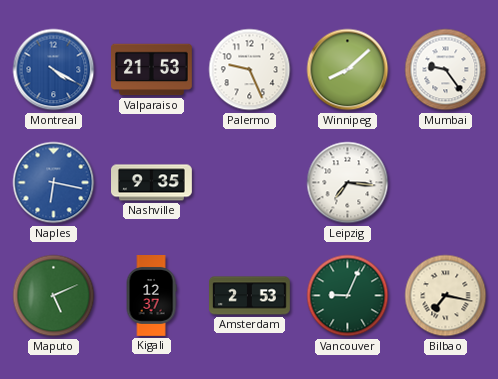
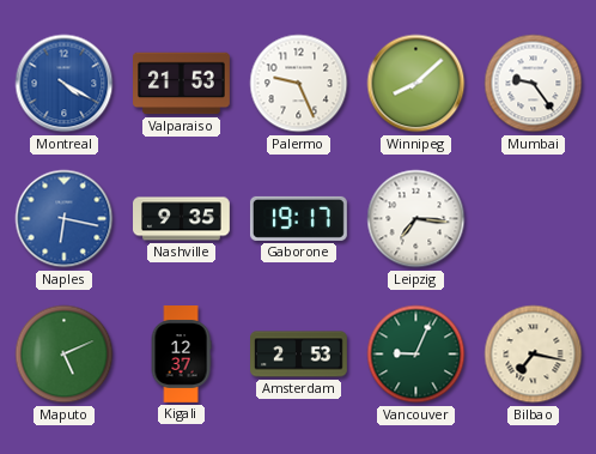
Gaborone: none -> 19:17 (298, 218)
